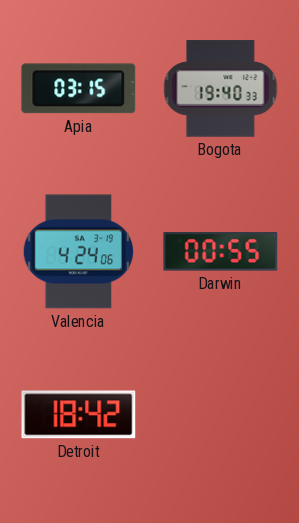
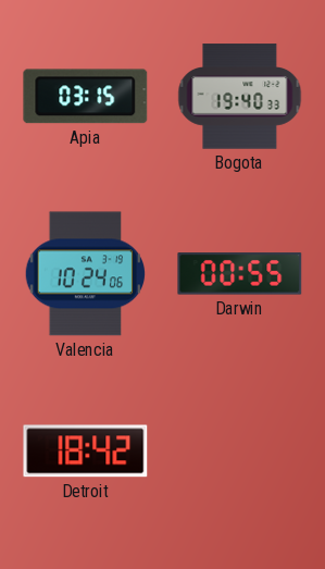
Valencia: 4:24 -> 10:24 (86, 274)
